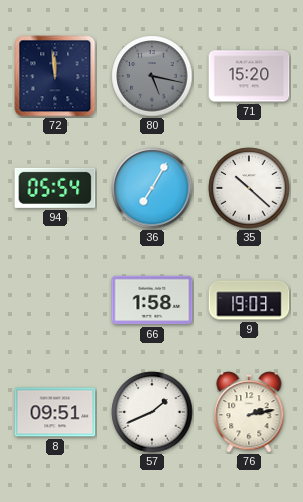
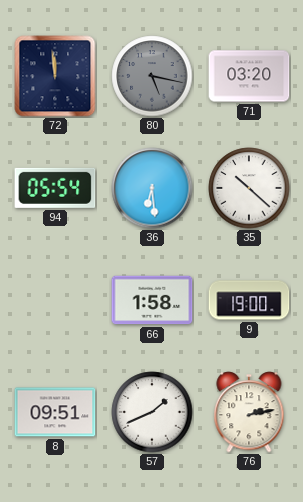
71: 15:20 -> 03:20 (249, 76)
36: 7:05 -> 6:29 (152, 188)
9: 19:03 -> 19:00 (249, 300)
